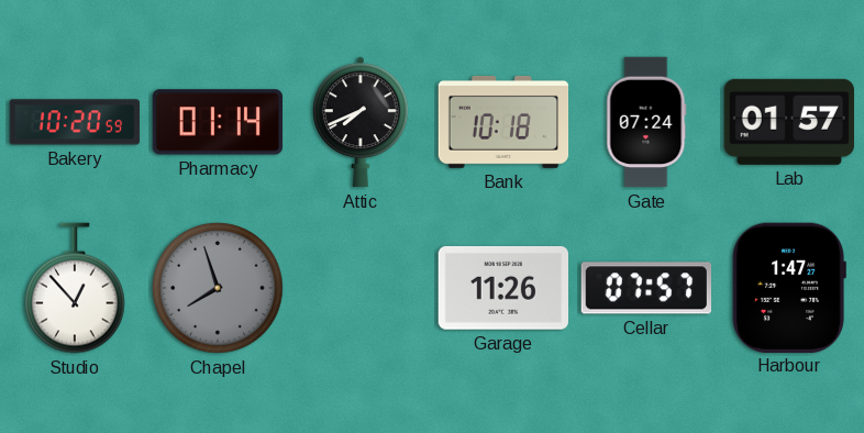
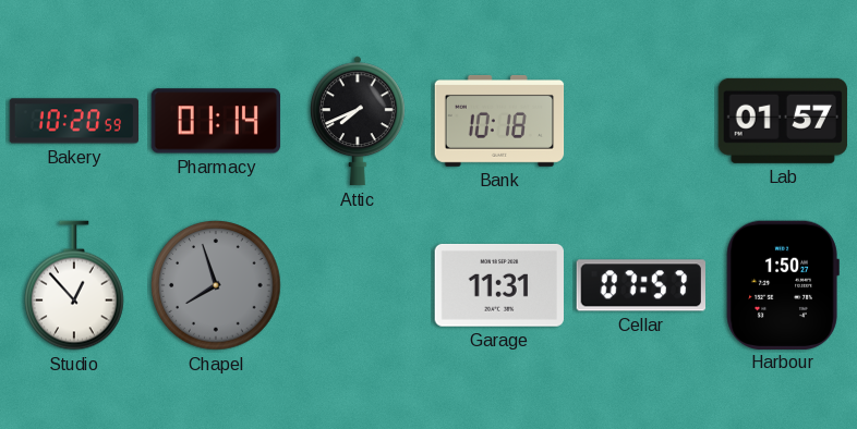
Gate: 07:24 -> none (646, 122)
Garage: 11:26 -> 11:31 (498, 285)
Harbour: 1:47 -> 1:50 (783, 284)
